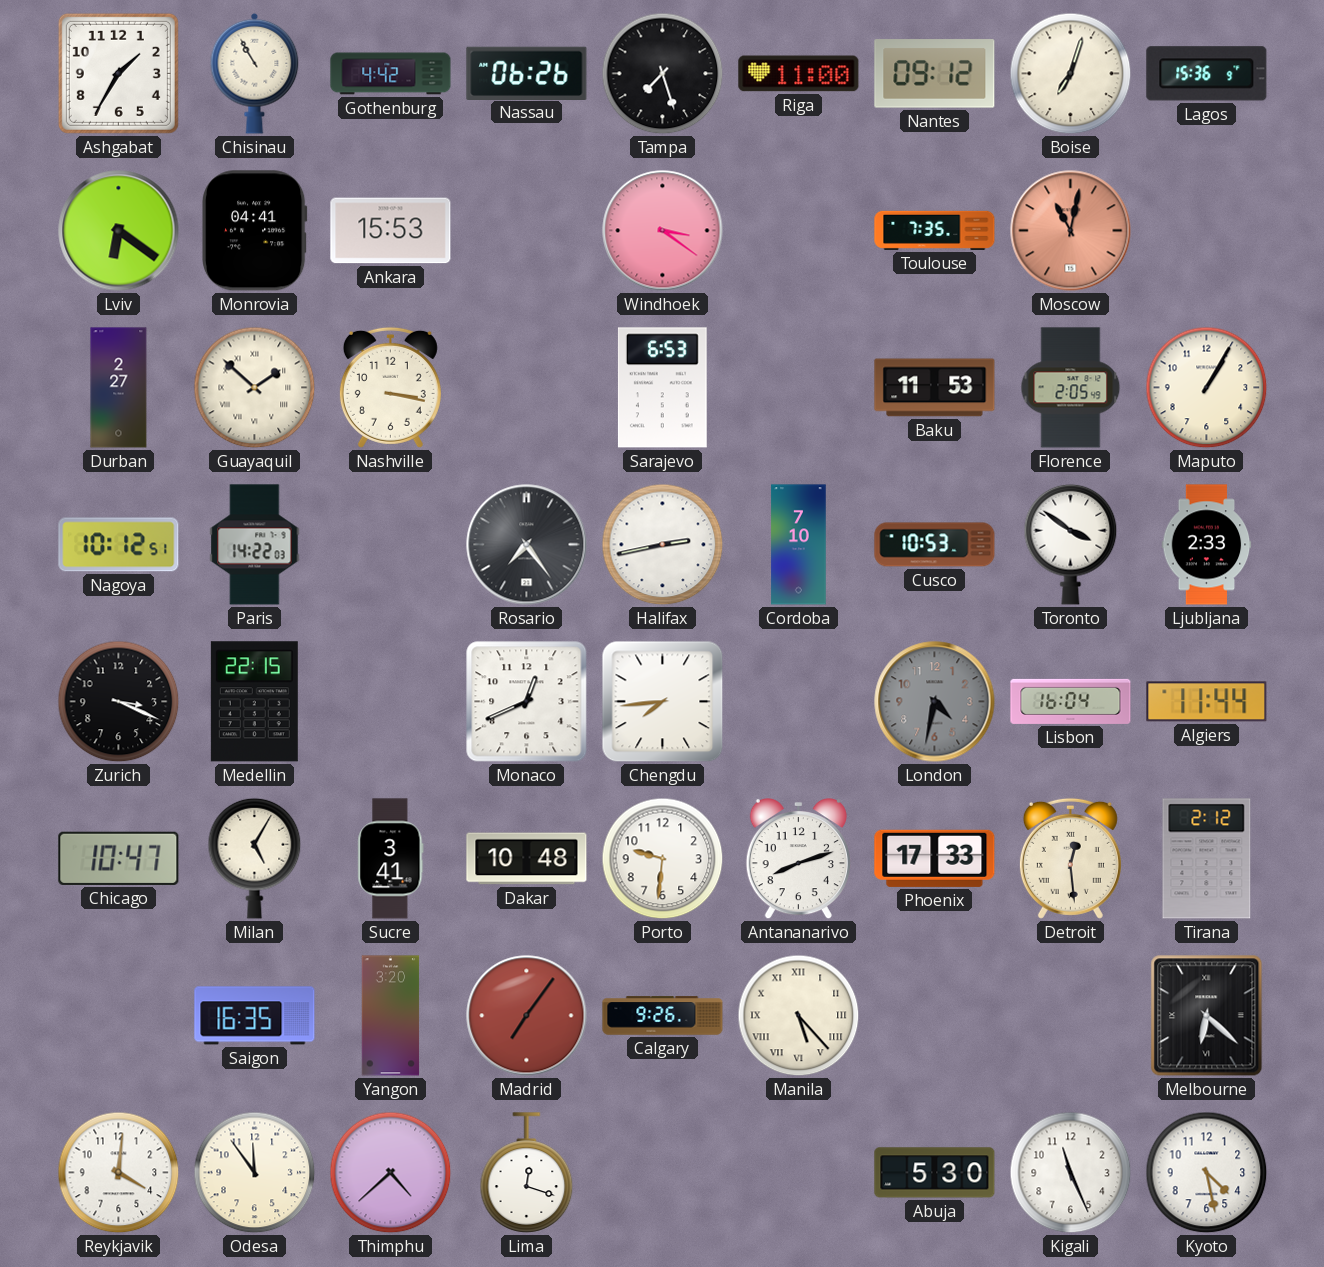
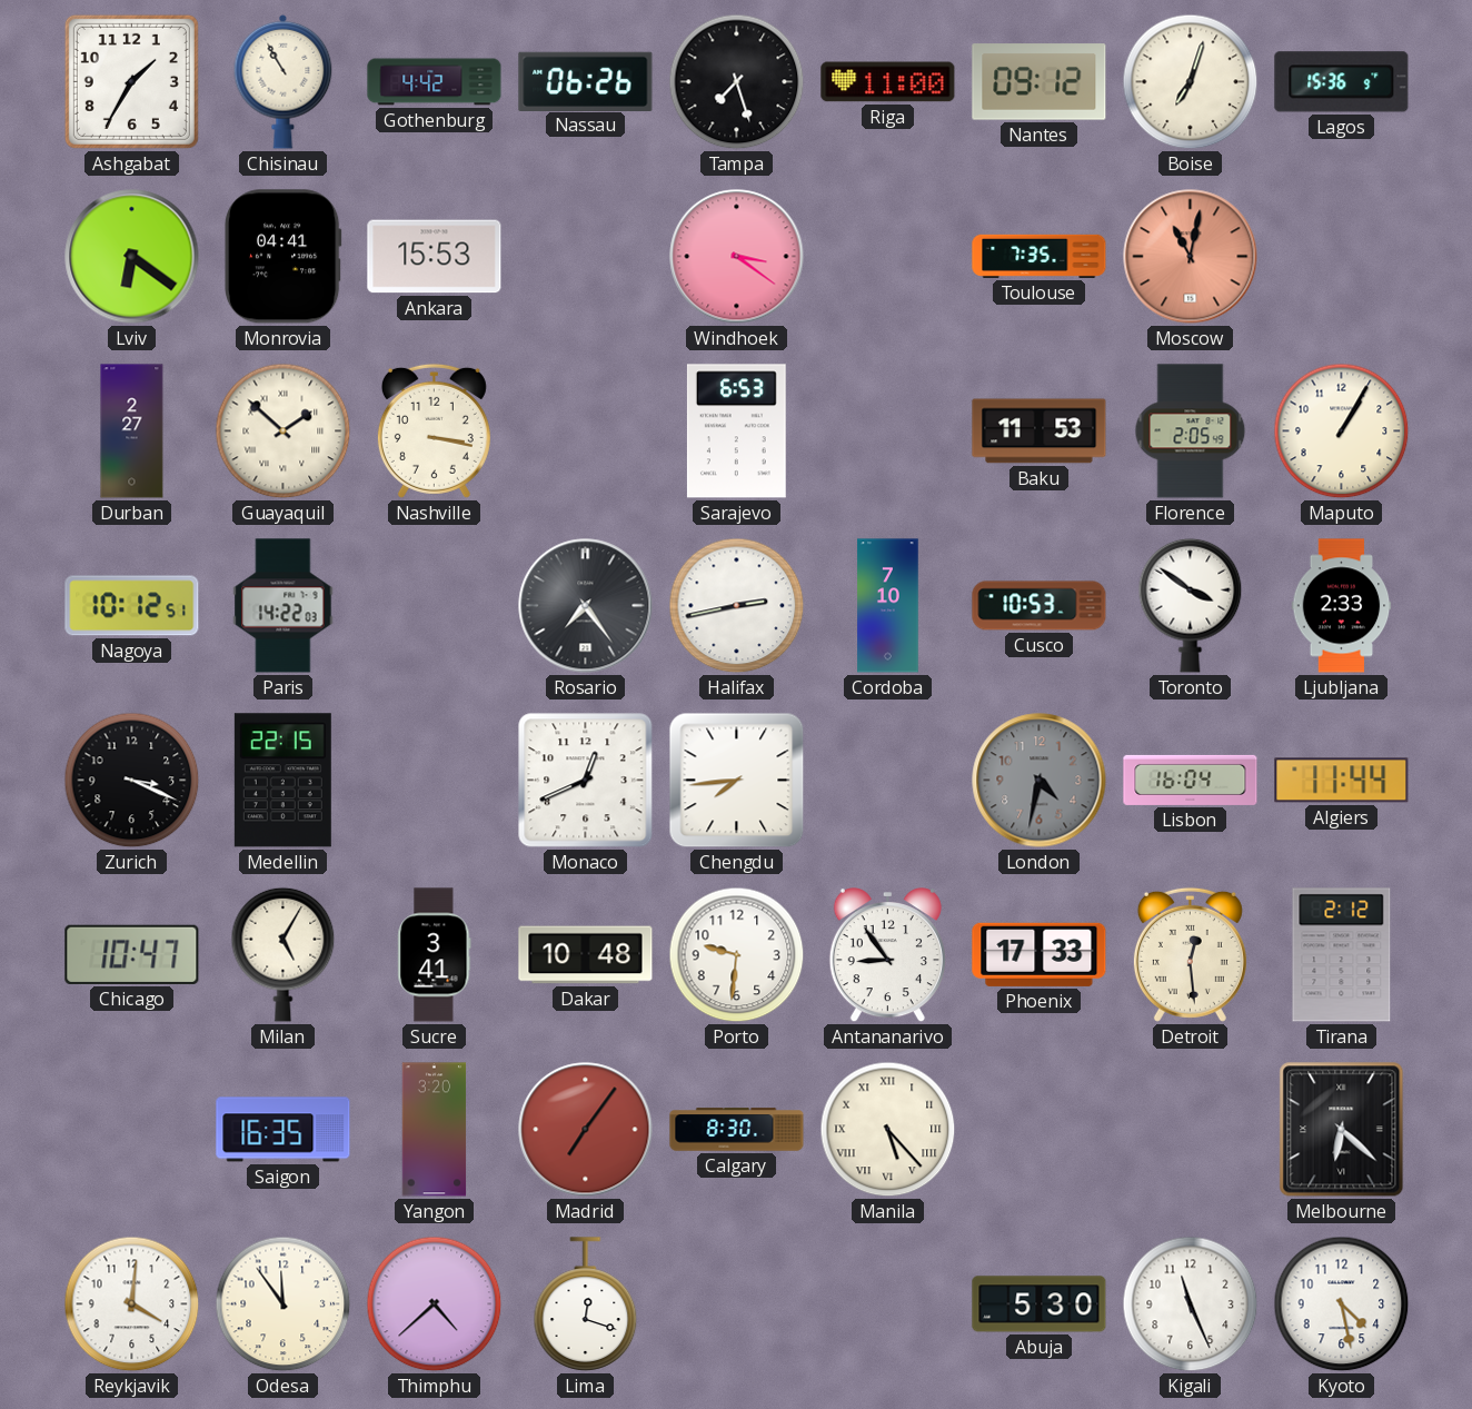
Antananarivo: 8:12 -> 8:54 (887, 956)
Calgary: 9:26 -> 8:30 (737, 1130)
